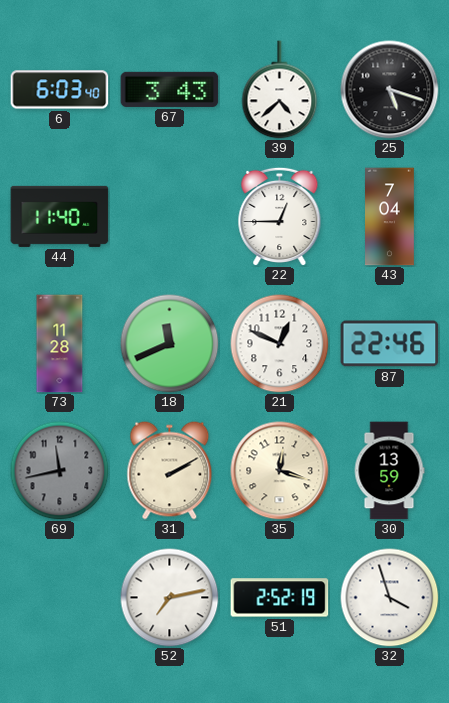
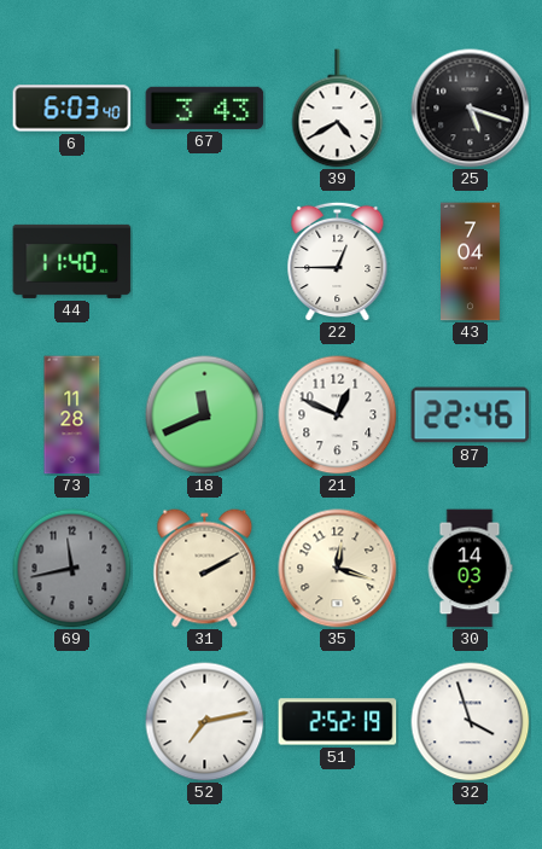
39: 4:38 -> 4:40 (338, 109)
30: 13:59 -> 14:03 (470, 569)
